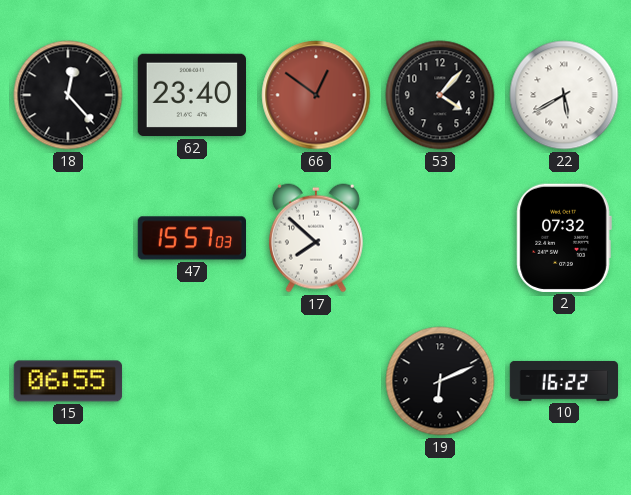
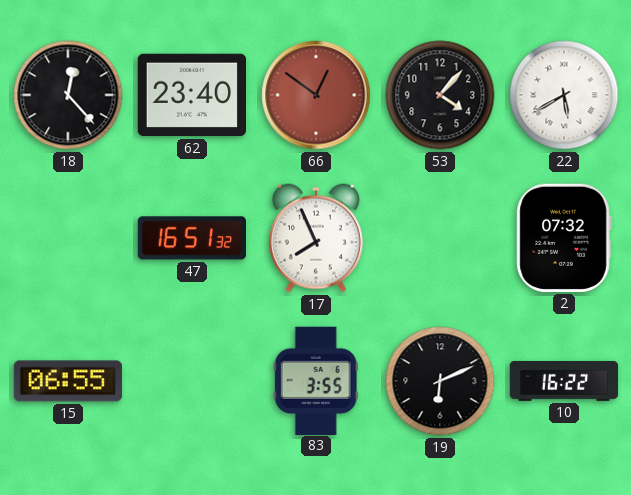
47: 15:57 -> 16:51 (191, 238)
17: 7:52 -> 7:56 (316, 238)
83: none -> 3:55 (316, 380)
